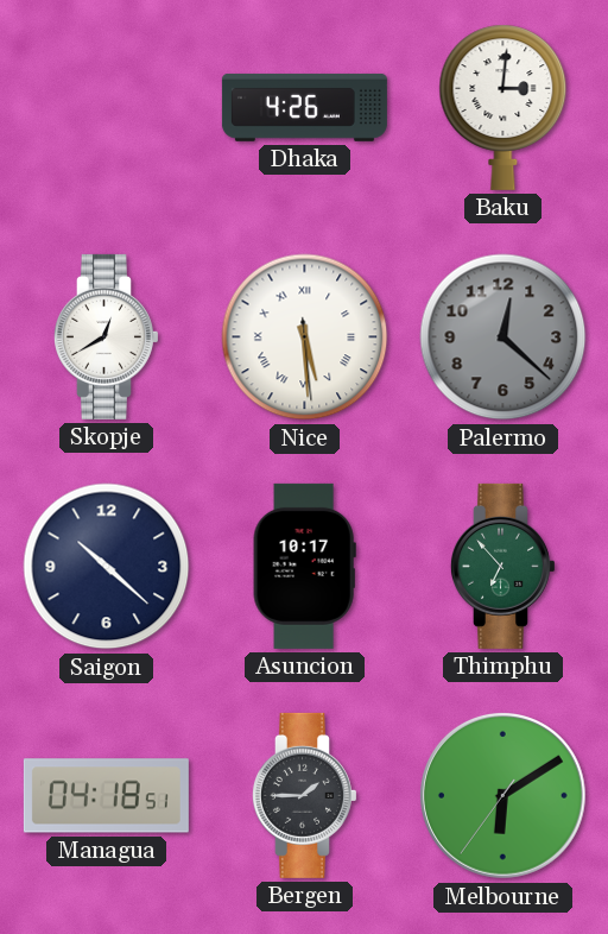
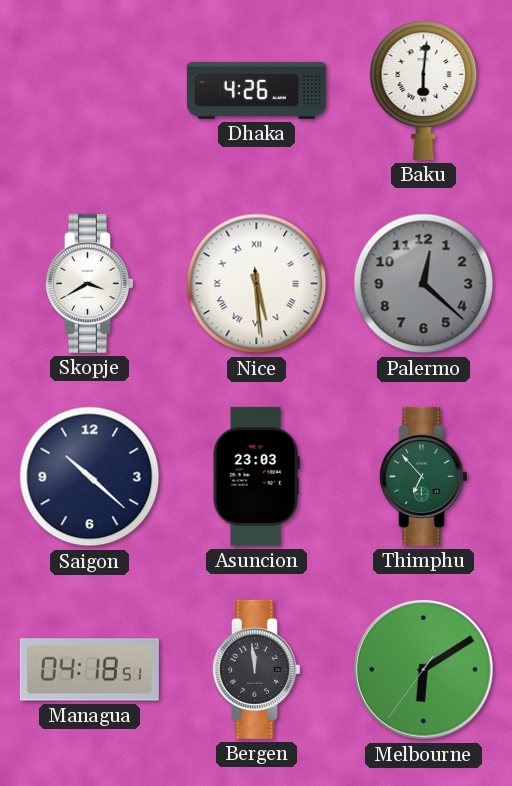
Baku: 3:01 -> 6:01 (424, 90)
Skopje: 12:40 -> 3:40 (89, 283)
Asuncion: 10:17 -> 23:03 (256, 476)
Bergen: 1:45 -> 11:59 (256, 669)
